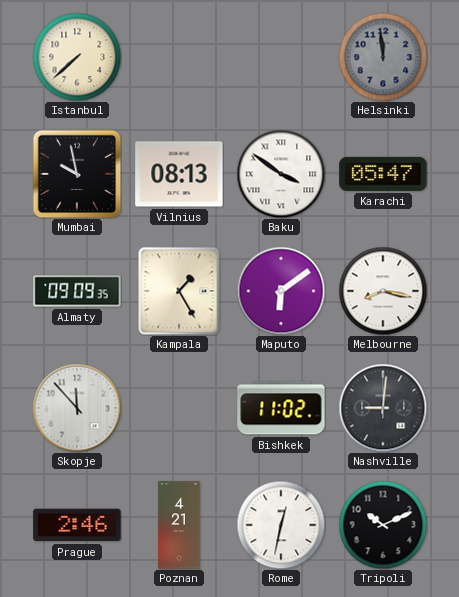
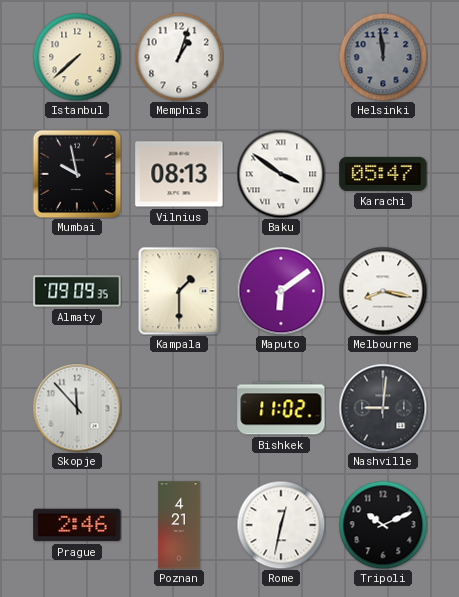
Memphis: none -> 1:03 (179, 57)
Kampala: 1:25 -> 1:30 (179, 291)
